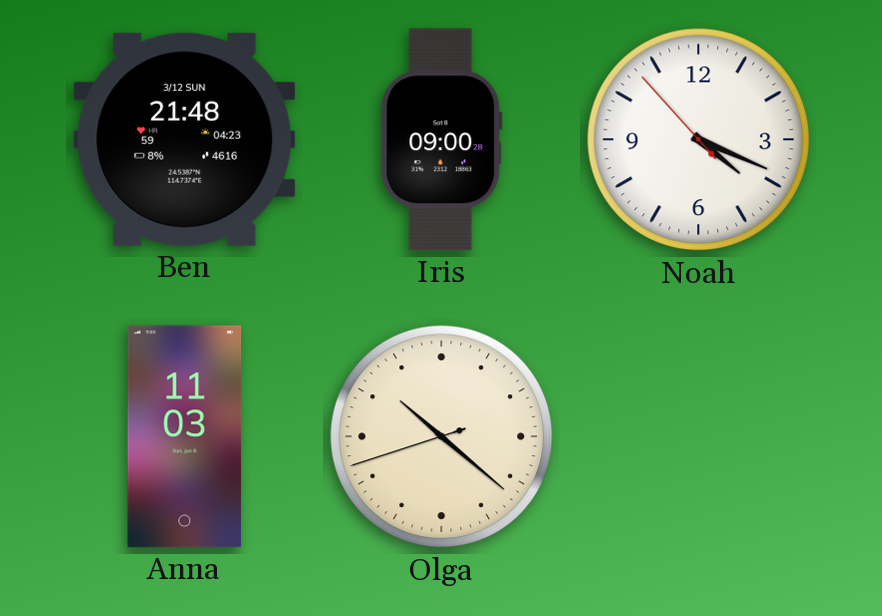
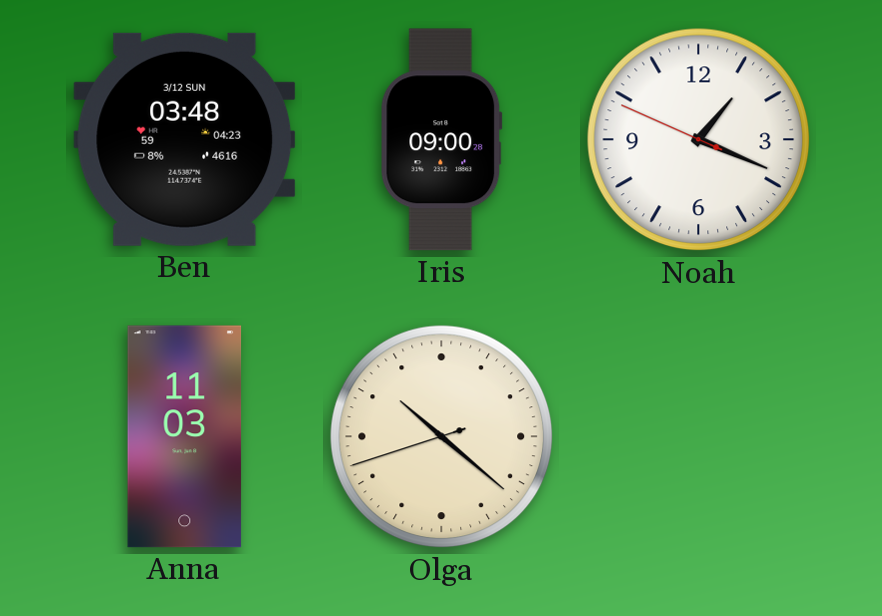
Ben: 21:48 -> 03:48 (185, 139)
Noah: 4:18 -> 1:18 (699, 140)
